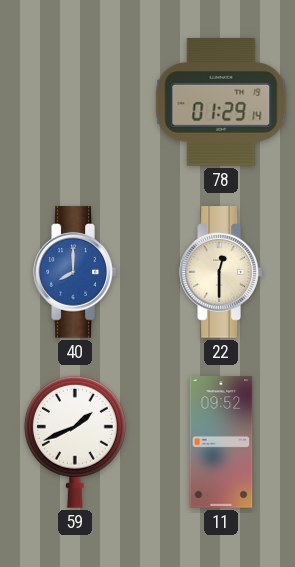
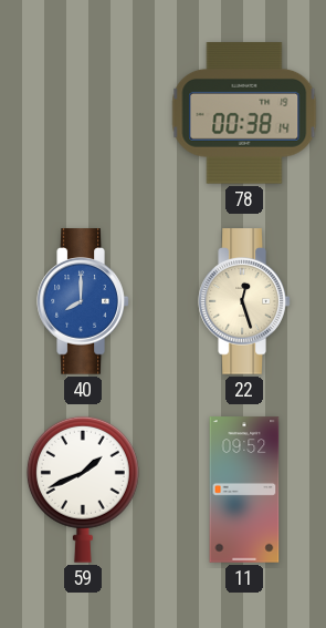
78: 01:29 -> 00:38 (244, 114)
22: 12:30 -> 12:27 (244, 301)
